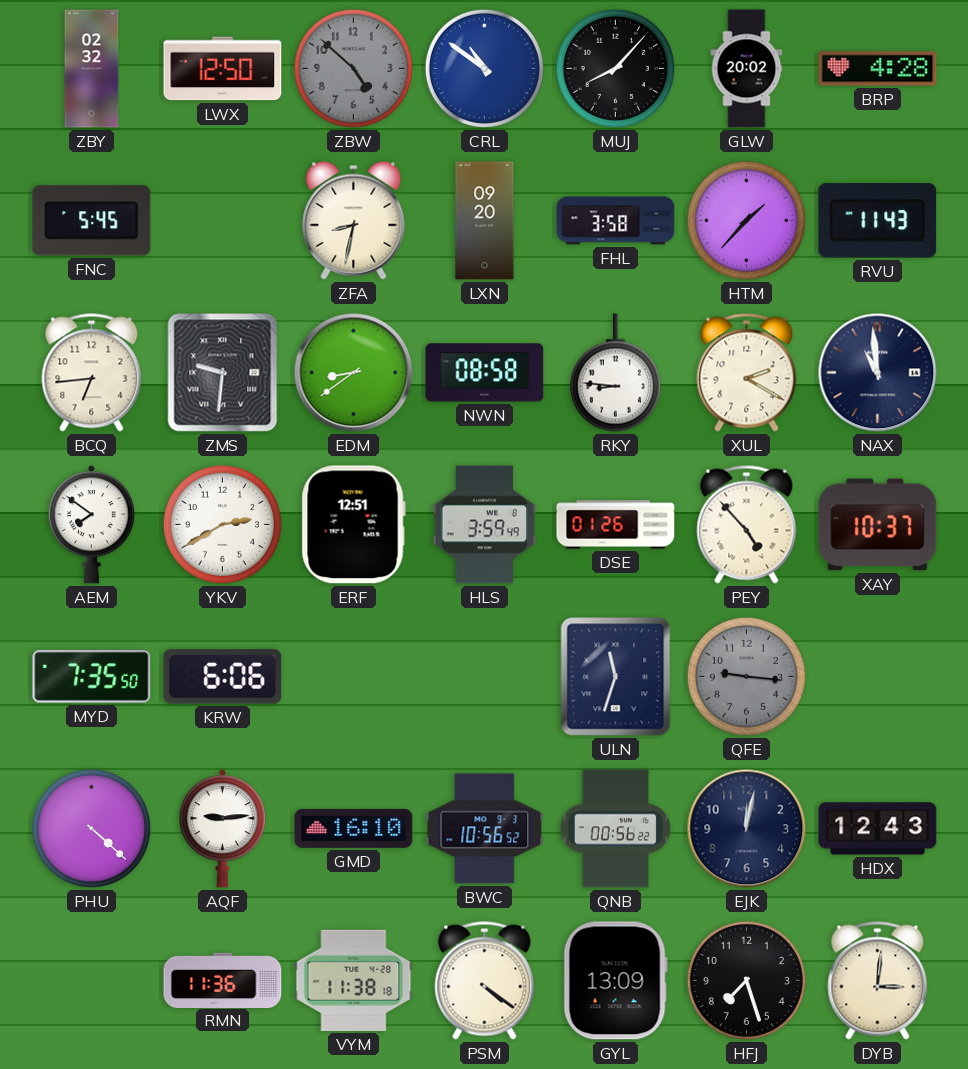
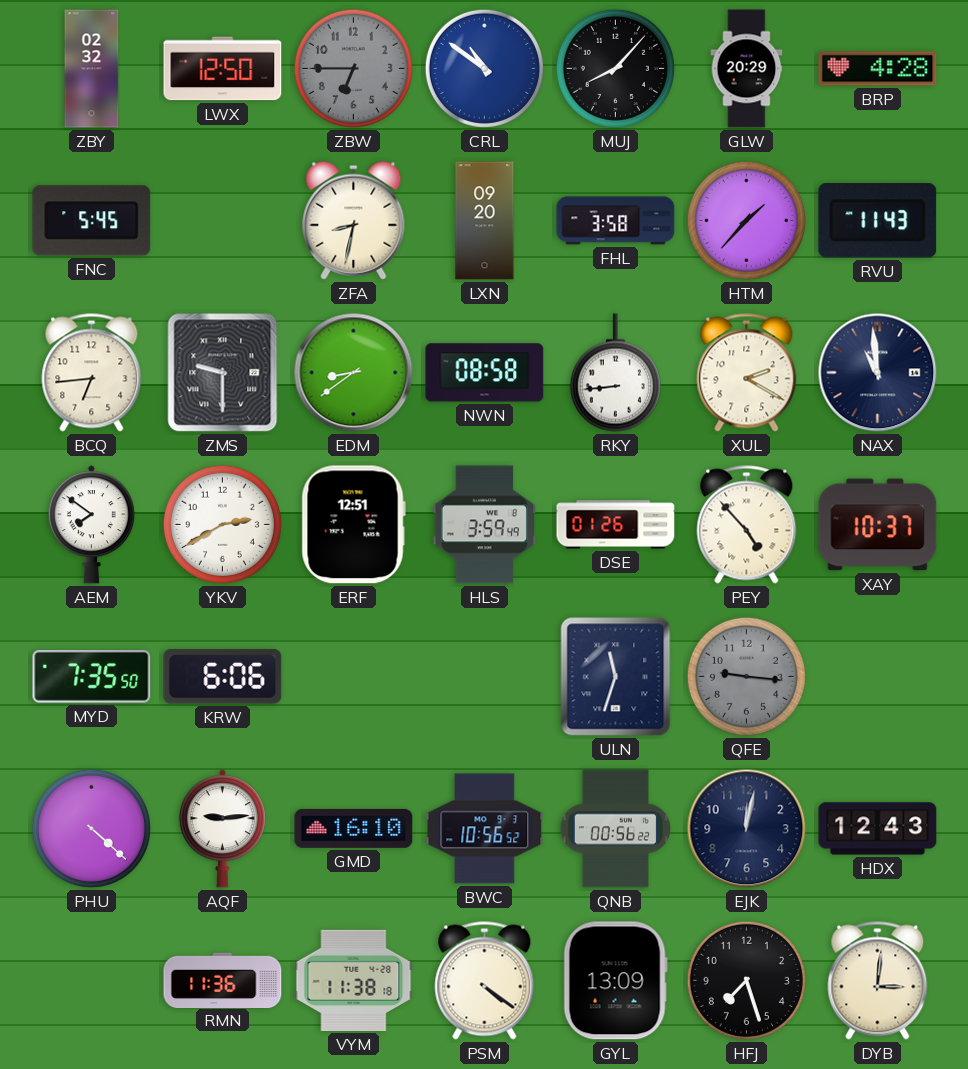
ZBW: 4:52 -> 6:45 (353, 68)
GLW: 20:02 -> 20:29 (747, 69)
ZMS: 9:31 -> 9:30 (223, 373)
RKY: 8:46 -> 8:44 (615, 373)
